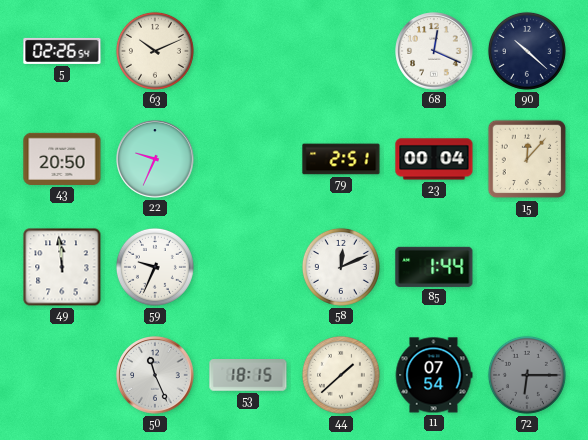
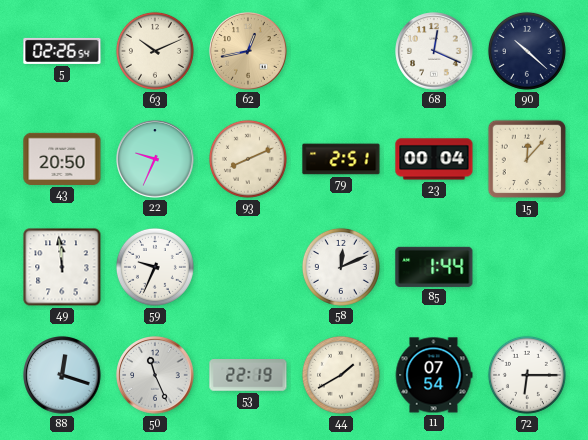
62: none -> 12:43 (248, 51)
93: none -> 8:11 (248, 159)
88: none -> 12:18 (62, 375)
53: 18:15 -> 22:19 (248, 375)
44: 1:38 -> 1:40 (341, 375)
72 dial: grey -> white (527, 375)
